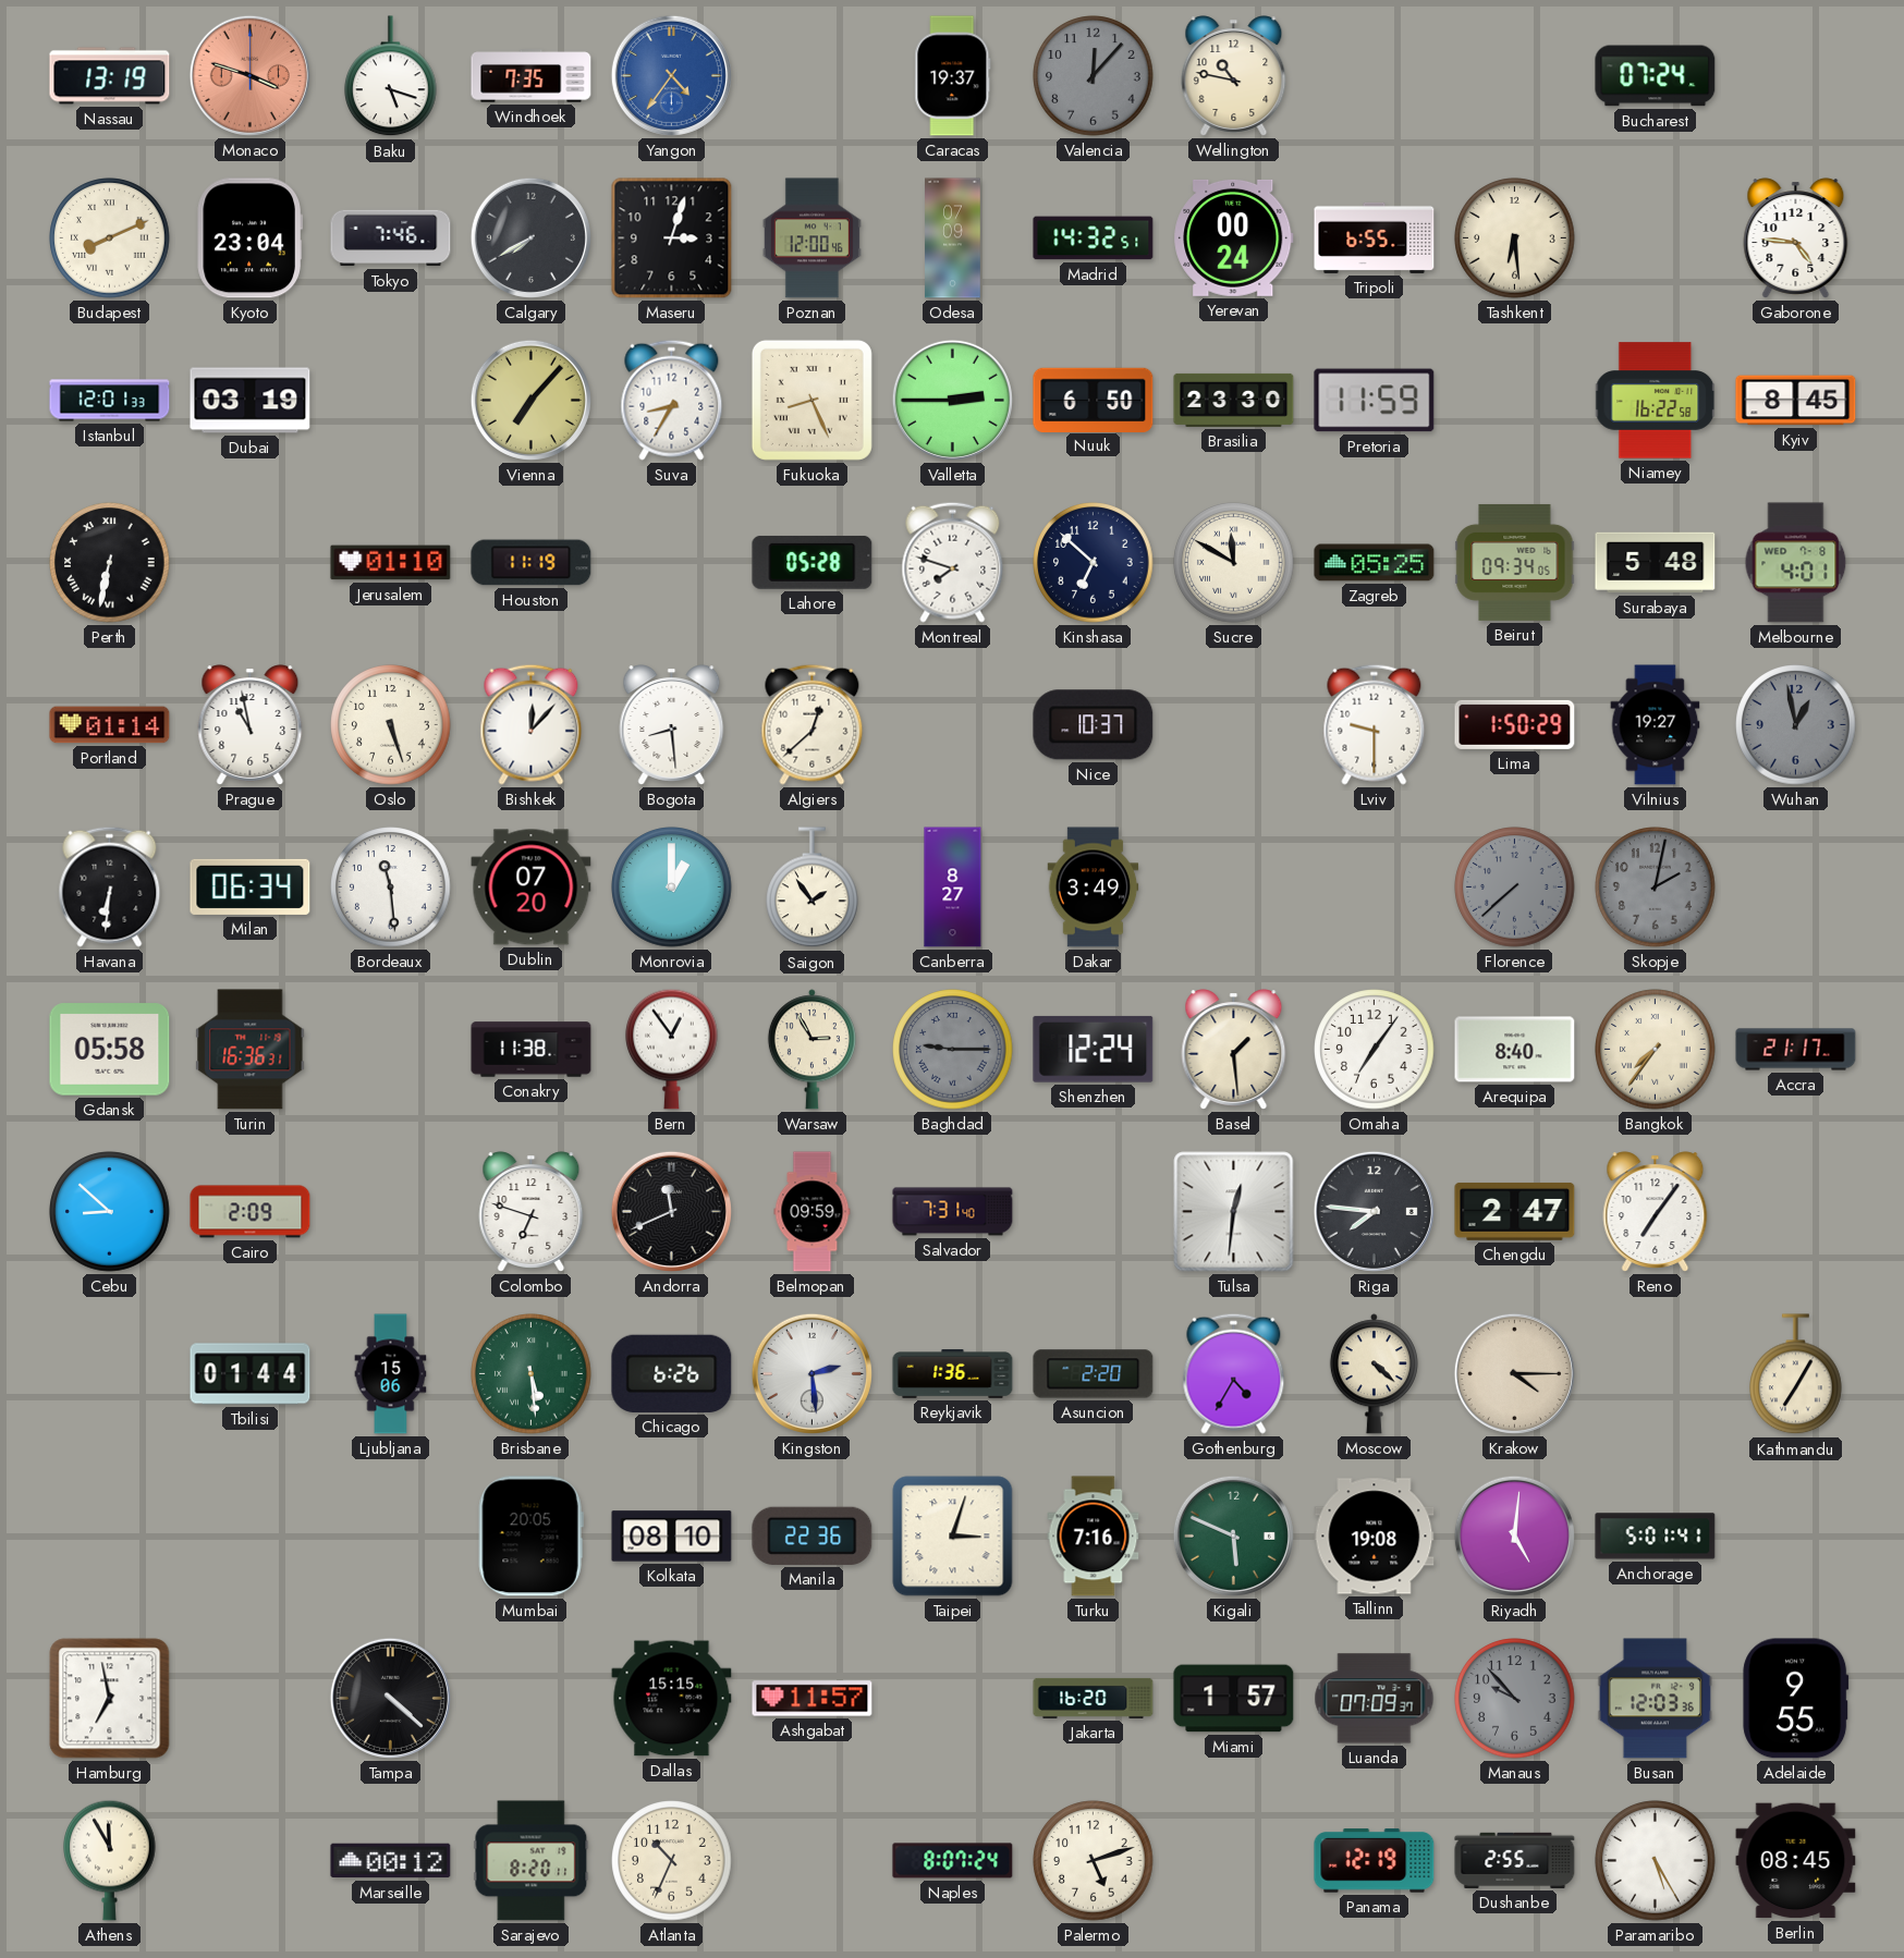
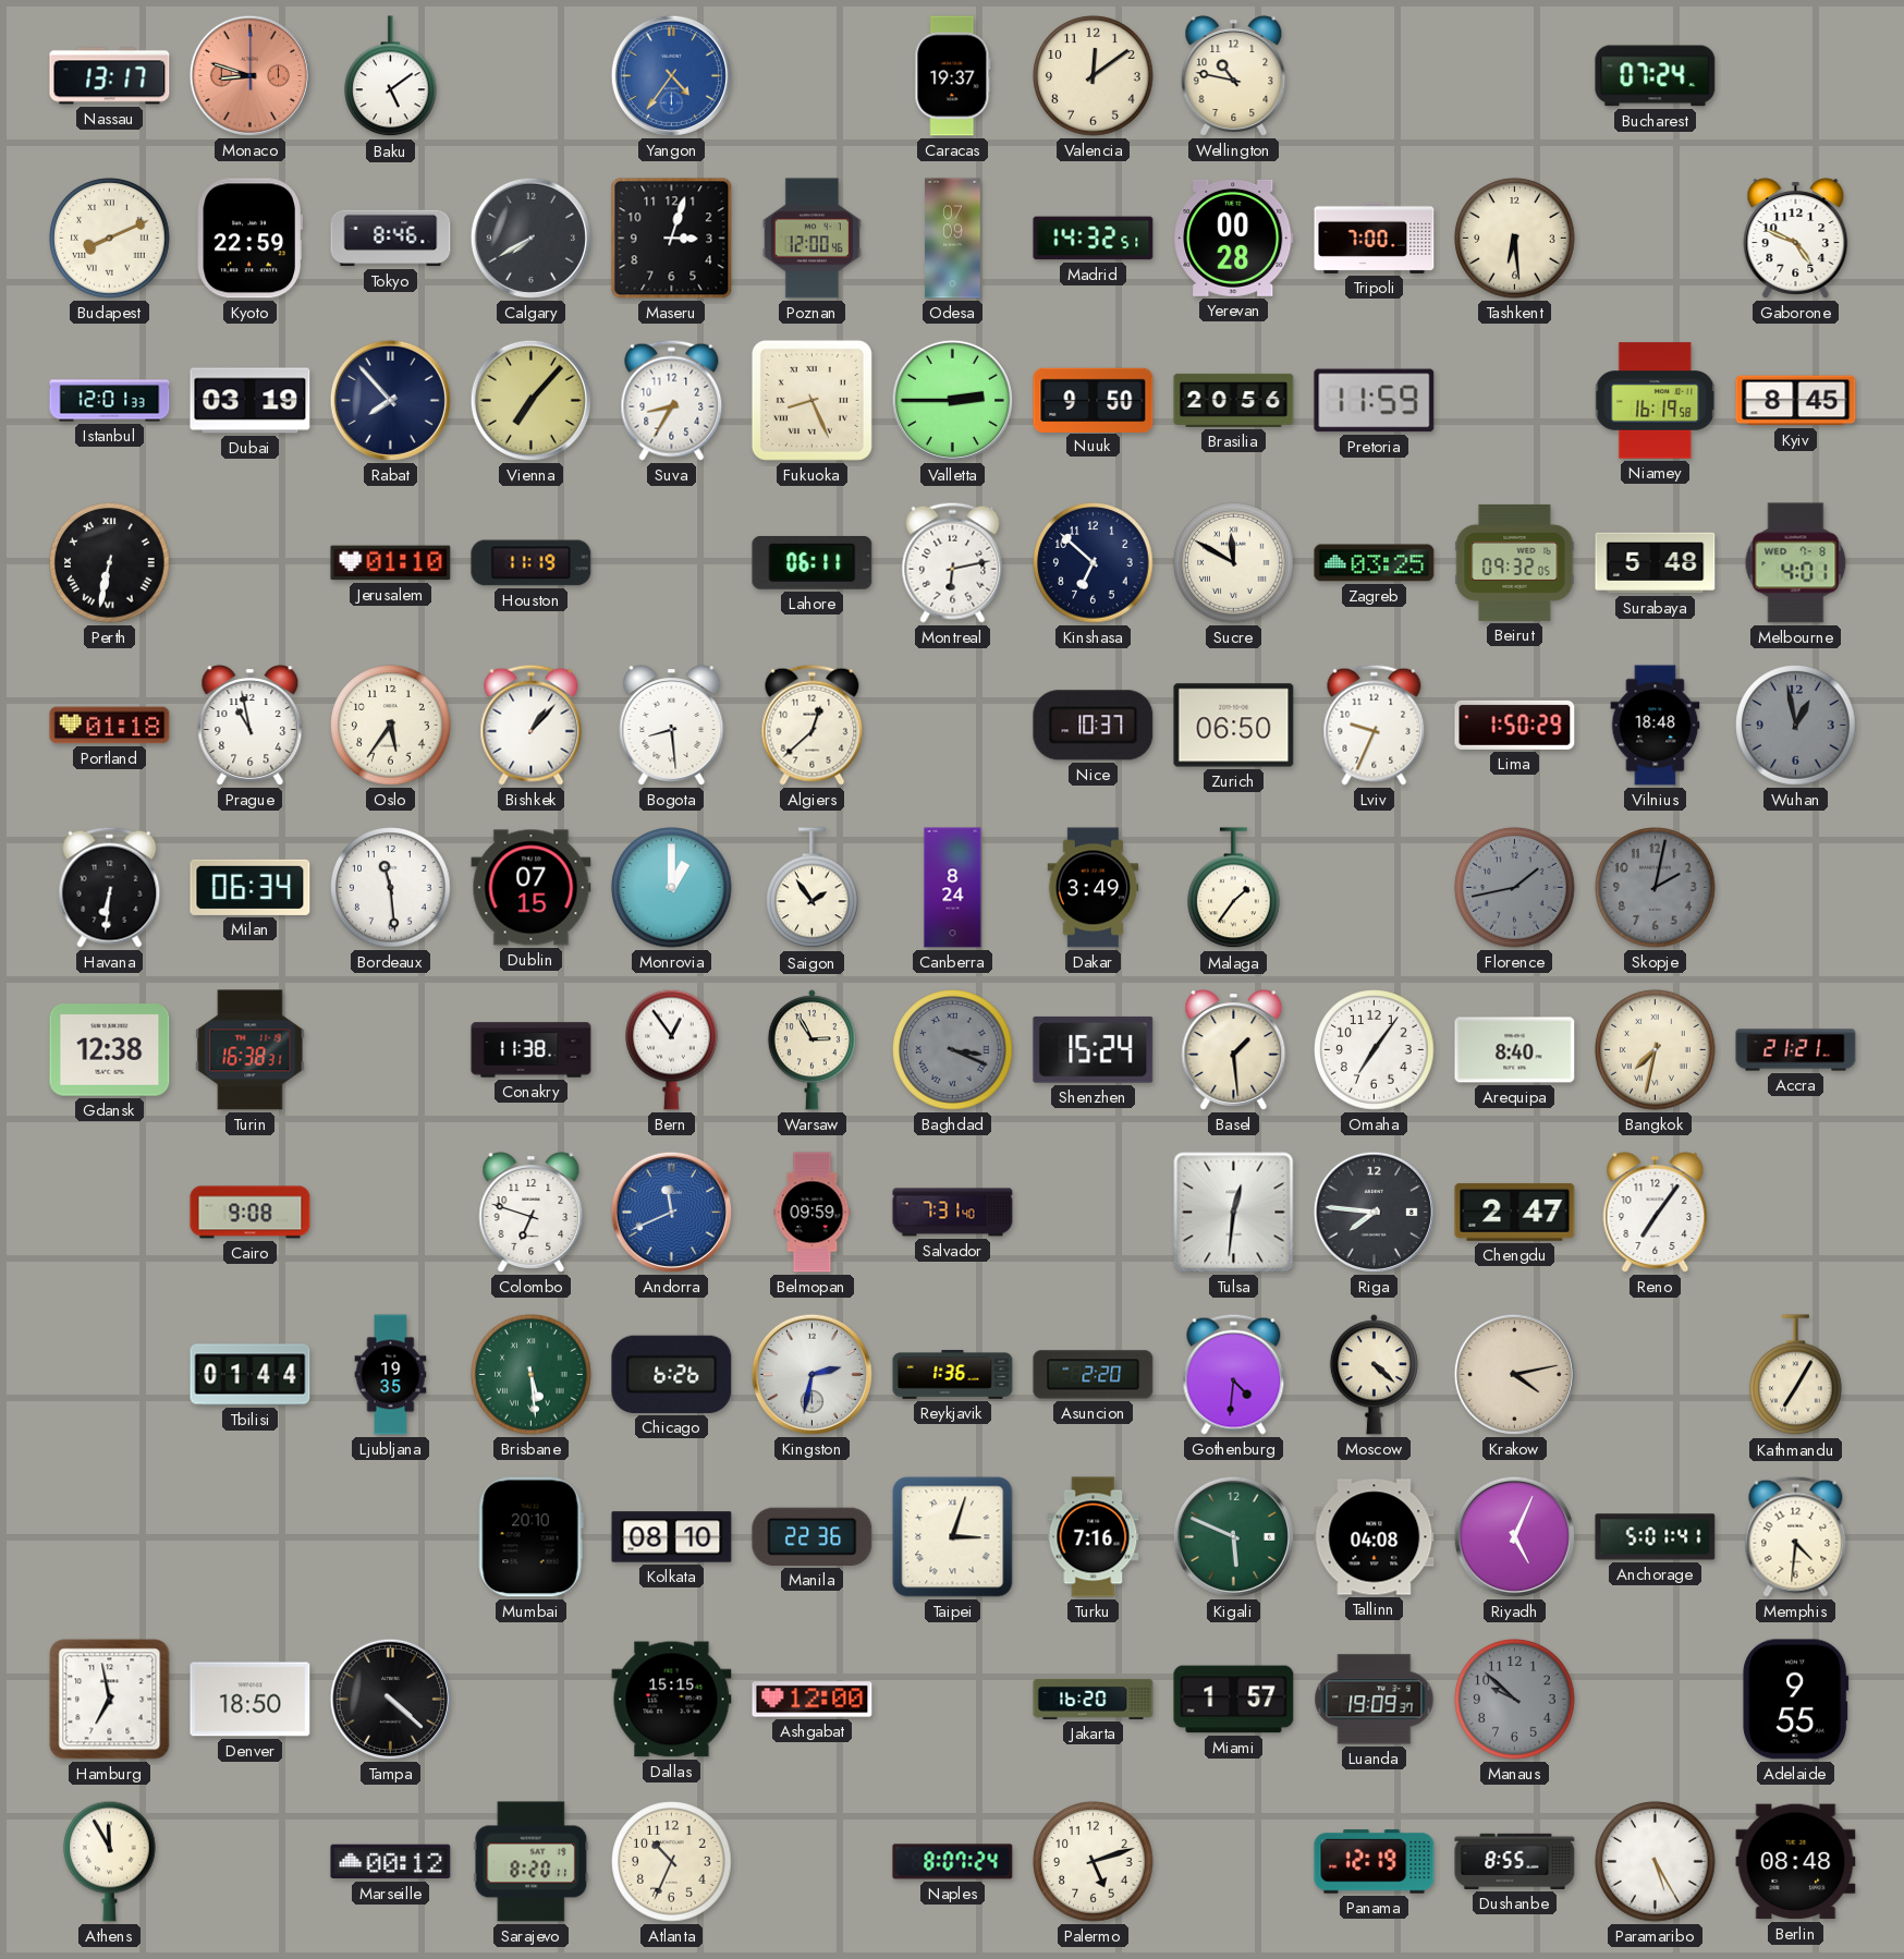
Nassau: 13:19 -> 13:17 (110, 76)
Monaco: 3:48 -> 8:48 (249, 75)
Baku: 5:18 -> 5:09 (391, 76)
Windhoek: 7:35 -> none (532, 76)
Valencia: 12:07 -> 12:09 (1094, 76)
Valencia dial: grey -> cream (1094, 76)
Kyoto: 23:04 -> 22:59 (249, 239)
Tokyo: 7:46 -> 8:46 (391, 239)
Yerevan: 00:24 -> 00:28 (1234, 238)
Tripoli: 6:55 -> 7:00 (1375, 238)
Gaborone: 4:46 -> 4:49 (1796, 239)
Rabat: none -> 7:53 (390, 400)
Nuuk: 6:50 -> 9:50 (1094, 400)
Brasilia: 23:30 -> 20:56 (1234, 400)
Niamey: 16:22 -> 16:19 (1656, 401)
Lahore: 05:28 -> 06:11 (813, 562)
Montreal: 7:48 -> 6:13 (953, 562)
Zagreb: 05:25 -> 03:25 (1375, 563)
Beirut: 09:34 -> 09:32 (1515, 562)
Portland: 01:14 -> 01:18 (110, 726)
Oslo: 5:27 -> 5:36 (391, 726)
Bishkek: 12:07 -> 1:07 (532, 725)
Zurich: none -> 06:50 (1234, 726)
Lviv: 9:30 -> 9:34 (1375, 725)
Vilnius: 19:27 -> 18:48 (1656, 726)
Dublin: 07:20 -> 07:15 (532, 888)
Canberra: 8:27 -> 8:24 (953, 888)
Malaga: none -> 1:36 (1234, 888)
Florence: 7:38 -> 1:43 (1515, 888)
Gdansk: 05:58 -> 12:38 (110, 1050)
Turin: 16:36 -> 16:38 (251, 1050)
Baghdad: 9:15 -> 3:19 (953, 1050)
Shenzhen: 12:24 -> 15:24 (1094, 1049)
Bangkok: 7:36 -> 7:32 (1656, 1050)
Accra: 21:17 -> 21:21 (1796, 1050)
Cebu: 8:52 -> none (110, 1212)
Cairo: 2:09 -> 9:08 (251, 1213)
Andorra dial: black -> blue (671, 1212)
Ljubljana: 15:06 -> 19:35 (391, 1375)
Kingston: 2:29 -> 2:32 (811, 1374)
Gothenburg: 4:35 -> 4:31 (1234, 1374)
Krakow: 4:15 -> 4:13 (1514, 1374)
Mumbai: 20:05 -> 20:10 (530, 1537)
Tallinn: 19:08 -> 04:08 (1375, 1537)
Riyadh: 5:01 -> 5:04 (1514, 1536)
Memphis: none -> 4:31 (1796, 1536)
Denver: none -> 18:50 (251, 1700)
Ashgabat: 11:57 -> 12:00 (813, 1700)
Luanda: 07:09 -> 19:09 (1375, 1700)
Manaus: 9:53 -> 9:52 (1515, 1700)
Busan: 12:03 -> none (1655, 1699)
Dushanbe: 2:55 -> 8:55 (1515, 1861)
Berlin: 08:45 -> 08:48 (1796, 1862)
